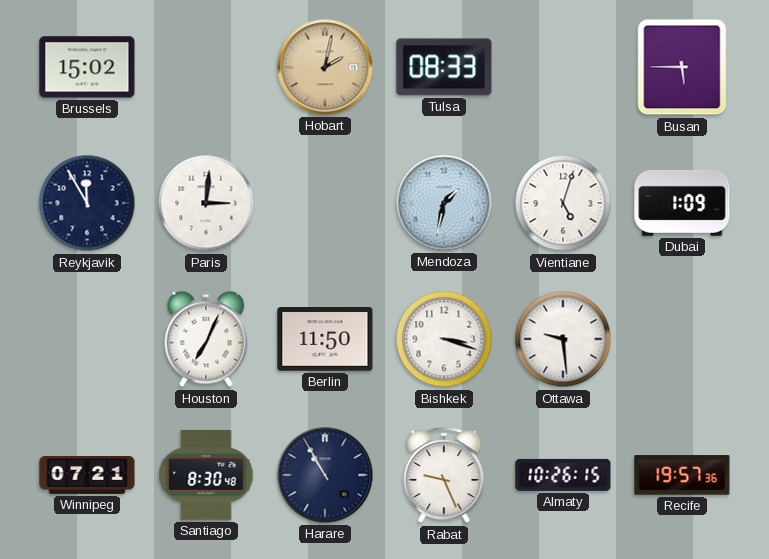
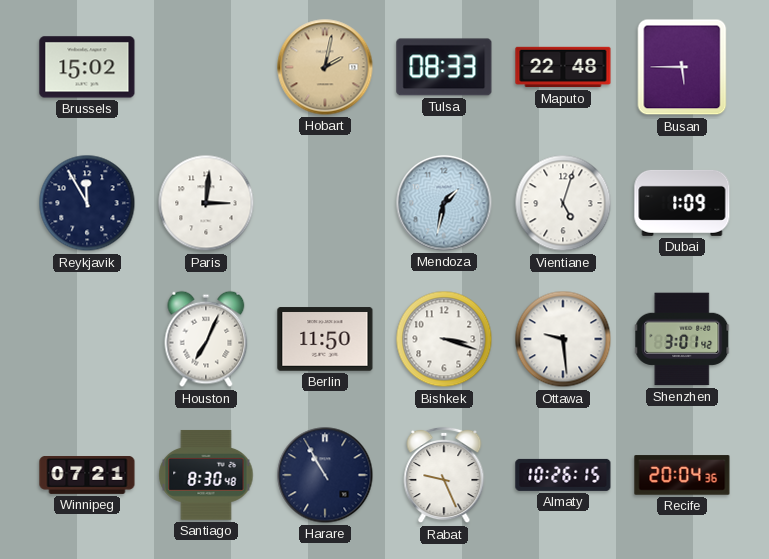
Maputo: none -> 22:48 (563, 67)
Shenzhen: none -> 3:01 (683, 339)
Recife: 19:57 -> 20:04 (682, 475)
